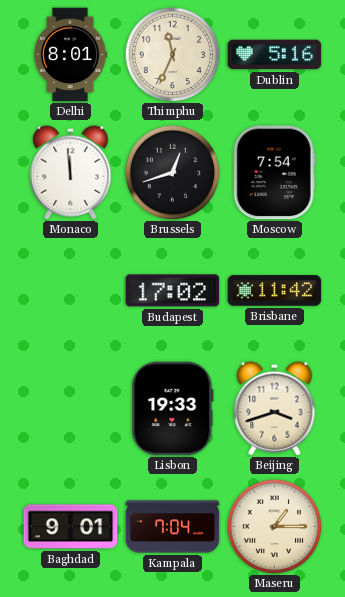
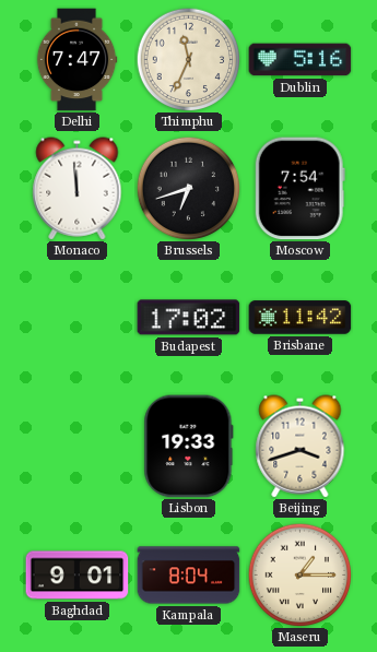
Delhi: 8:01 -> 7:47 (76, 60)
Brussels: 12:42 -> 6:42 (188, 188)
Kampala: 7:04 -> 8:04 (189, 576)
